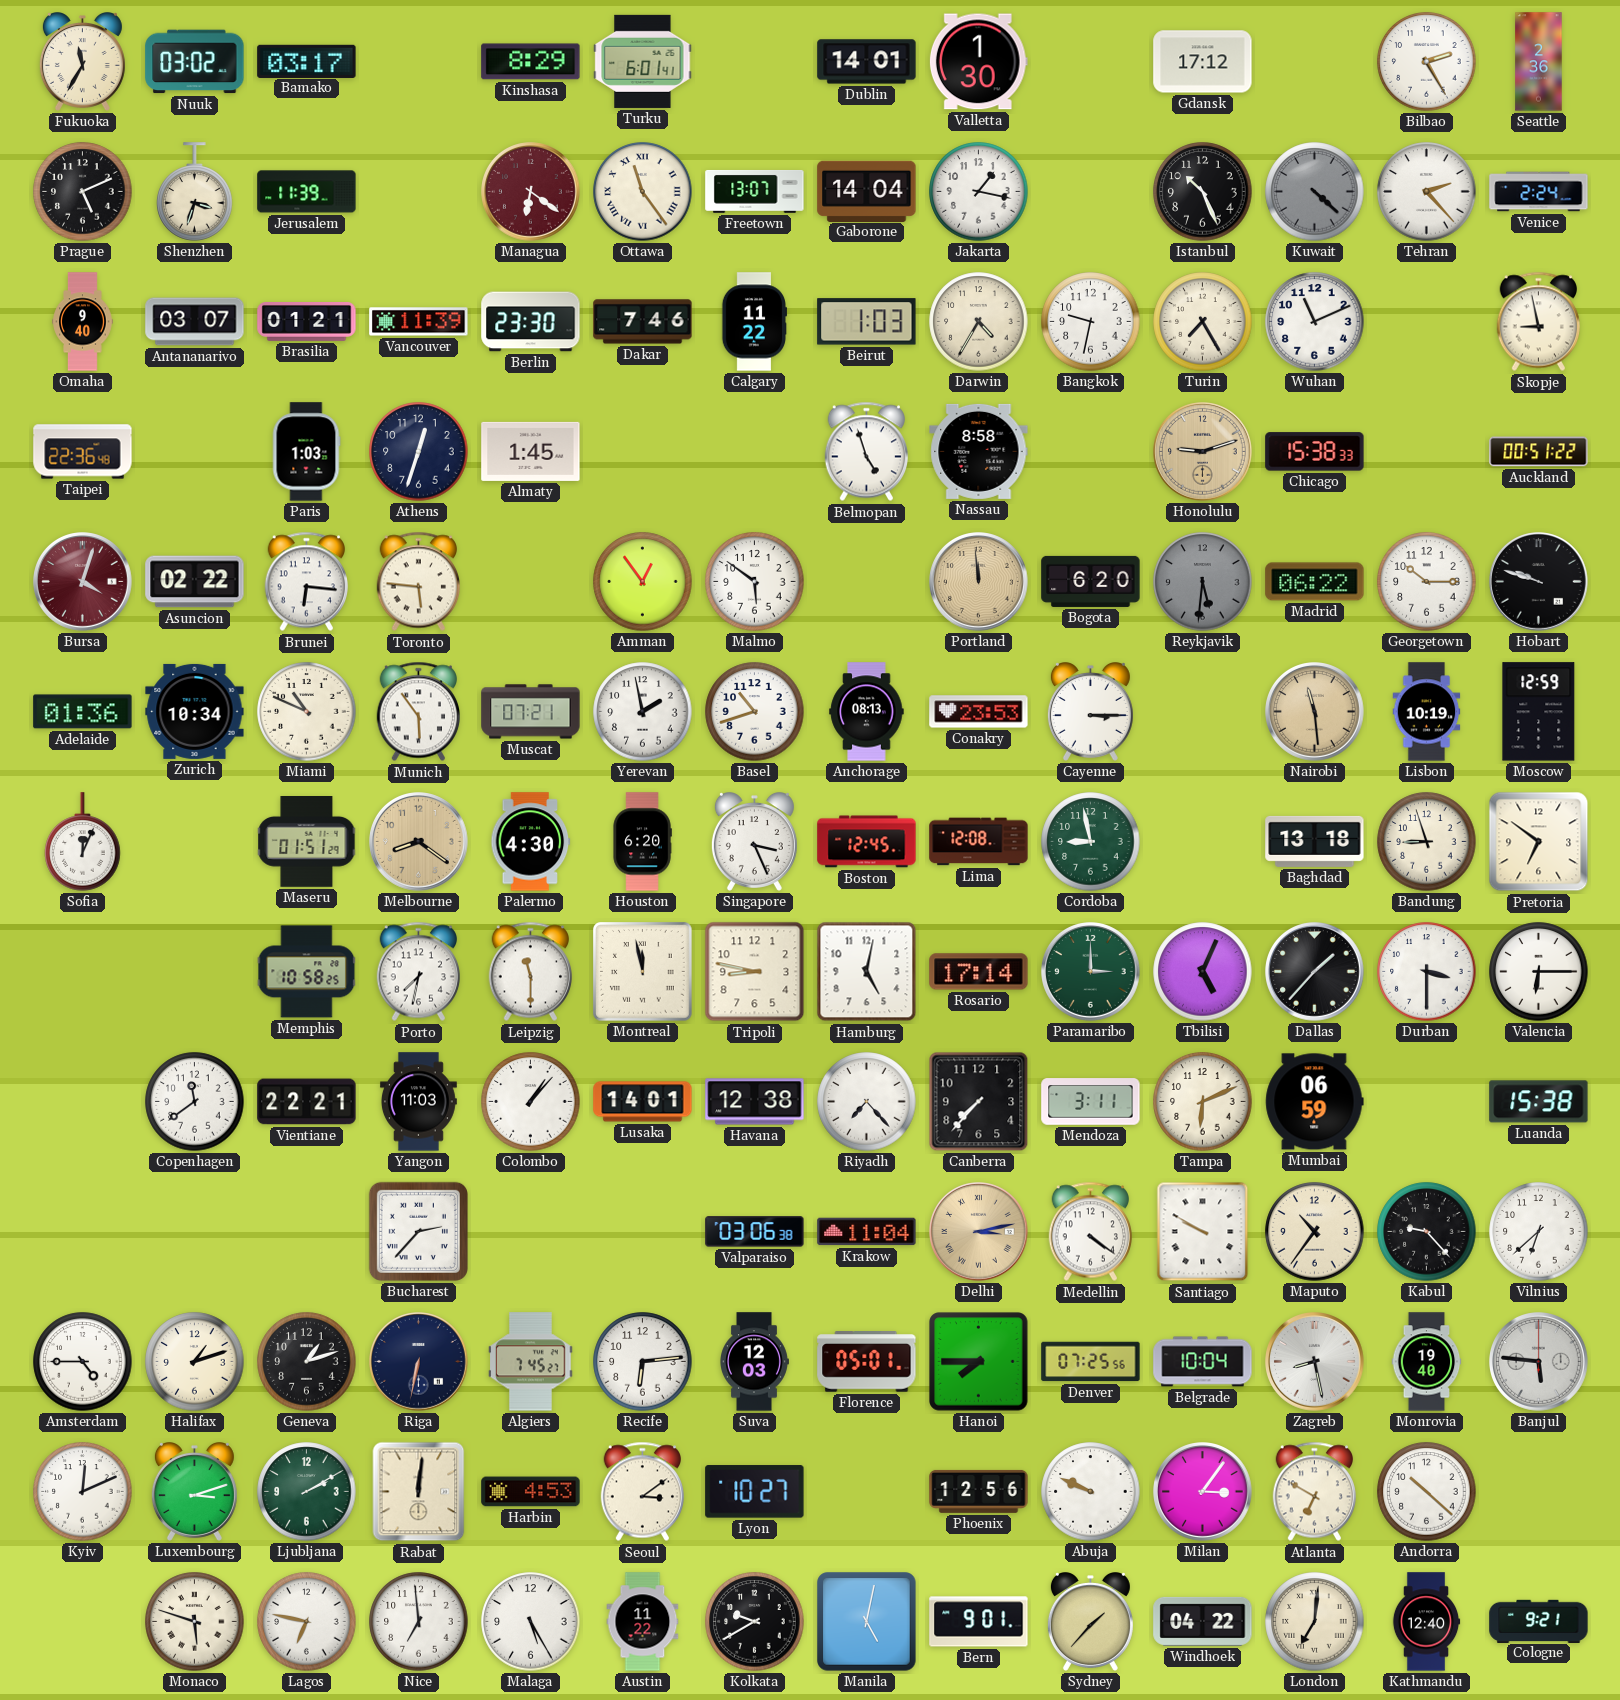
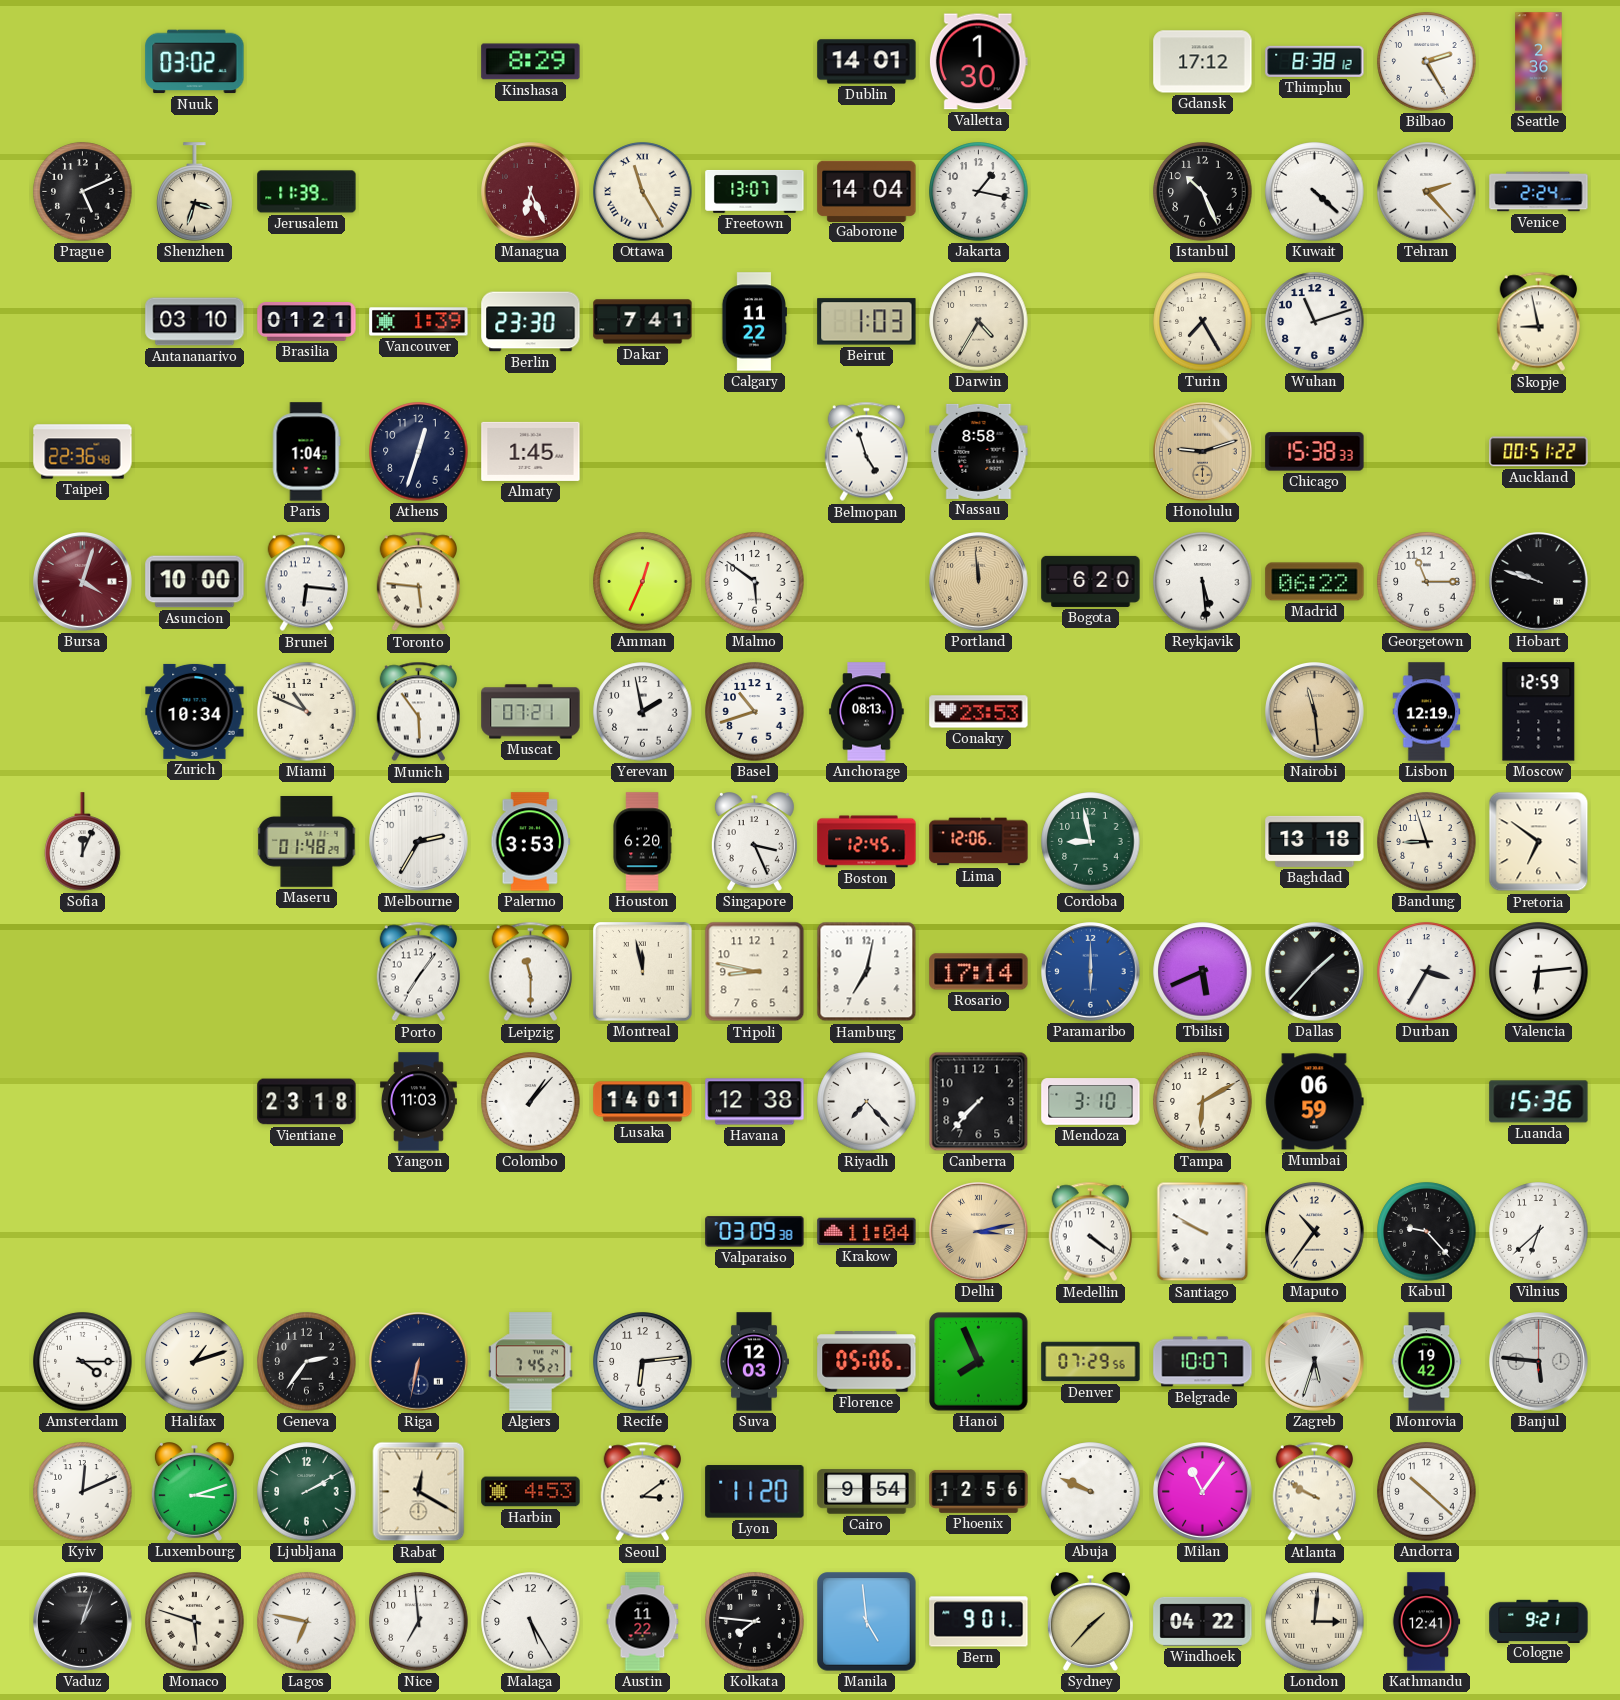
Fukuoka: 11:35 -> none (82, 62)
Bamako: 03:17 -> none (307, 61)
Turku: 6:01 -> none (643, 61)
Thimphu: none -> 8:38 (1315, 61)
Managua: 6:21 -> 6:26 (531, 192)
Ottawa: 11:24 -> 11:25 (643, 192)
Kuwait dial: grey -> white (1315, 192)
Omaha: 9:40 -> none (83, 322)
Antananarivo: 03:07 -> 03:10 (195, 322)
Vancouver: 11:39 -> 1:39 (419, 322)
Dakar: 7:46 -> 7:41 (643, 322)
Bangkok: 9:32 -> none (1091, 322)
Wuhan: 11:11 -> 11:12 (1315, 322)
Paris: 1:03 -> 1:04 (306, 452)
Asuncion: 02:22 -> 10:00 (195, 582)
Amman: 12:54 -> 12:34 (643, 582)
Reykjavik: 5:31 -> 5:29 (1203, 582)
Reykjavik dial: grey -> white (1203, 582)
Georgetown: 10:15 -> 11:15 (1427, 582)
Adelaide: 01:36 -> none (83, 712)
Cayenne: 3:15 -> none (1090, 712)
Lisbon: 10:19 -> 12:19 (1427, 712)
Maseru: 01:51 -> 01:48 (307, 842)
Melbourne: 8:21 -> 2:35 (419, 842)
Melbourne dial: champagne -> white (419, 842)
Palermo: 4:30 -> 3:53 (531, 842)
Lima: 12:08 -> 12:06 (979, 842)
Memphis: 10:58 -> none (307, 972)
Porto: 7:32 -> 7:06 (418, 972)
Hamburg: 5:02 -> 7:02 (867, 972)
Paramaribo: 3:00 -> 6:00 (1091, 972)
Paramaribo dial: green -> blue (1091, 972)
Tbilisi: 5:04 -> 5:41 (1203, 972)
Durban: 3:30 -> 3:35 (1427, 972)
Valencia: 6:15 -> 6:14 (1539, 972)
Copenhagen: 11:39 -> none (195, 1102)
Vientiane: 22:21 -> 23:18 (307, 1102)
Mendoza: 3:11 -> 3:10 (1091, 1102)
Tampa: 6:11 -> 6:10 (1203, 1102)
Luanda: 15:38 -> 15:36 (1539, 1102)
Bucharest: 2:37 -> none (418, 1231)
Valparaiso: 03:06 -> 03:09 (755, 1232)
Amsterdam: 4:45 -> 4:15 (83, 1362)
Geneva: 1:12 -> 2:36 (307, 1362)
Florence: 05:01 -> 05:06 (867, 1362)
Hanoi: 7:45 -> 7:56 (979, 1362)
Denver: 07:25 -> 07:29 (1091, 1362)
Belgrade: 10:04 -> 10:07 (1203, 1362)
Zagreb: 8:28 -> 5:33 (1315, 1362)
Monrovia: 19:40 -> 19:42 (1427, 1362)
Rabat: 12:01 -> 12:20 (419, 1492)
Lyon: 10:27 -> 11:20 (755, 1492)
Cairo: none -> 9:54 (867, 1492)
Milan: 3:06 -> 11:06 (1203, 1492)
Atlanta: 6:50 -> 9:50 (1314, 1492)
Vaduz: none -> 1:03 (83, 1622)
Kolkata: 9:40 -> 7:46 (755, 1622)
Manila: 5:02 -> 4:59 (867, 1622)
London: 7:01 -> 3:01 (1315, 1622)
Kathmandu: 12:40 -> 12:41 (1426, 1622)
